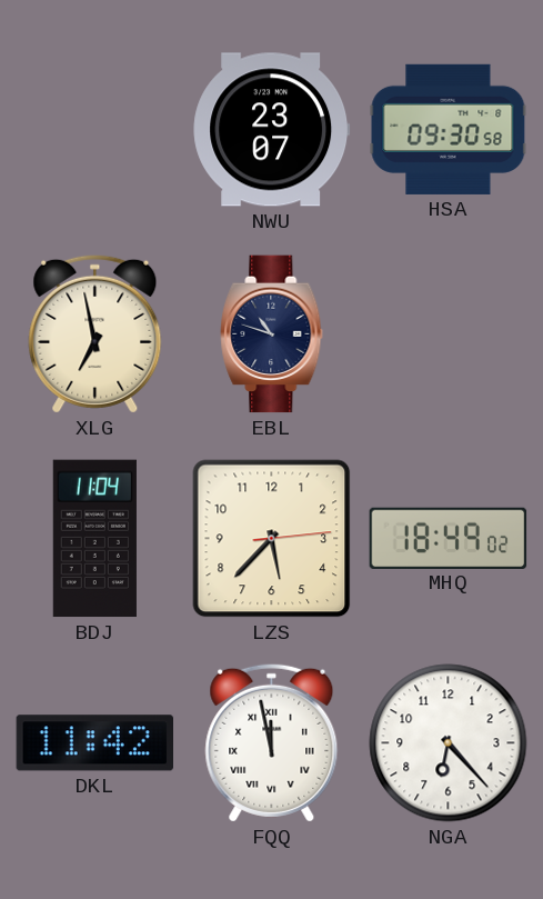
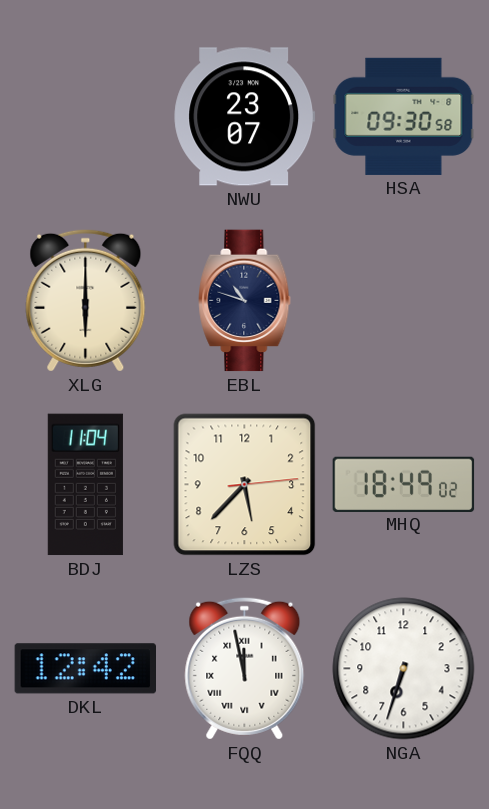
XLG: 6:58 -> 6:00 (86, 300)
DKL: 11:42 -> 12:42 (85, 669)
NGA: 6:23 -> 6:33 (404, 669)
